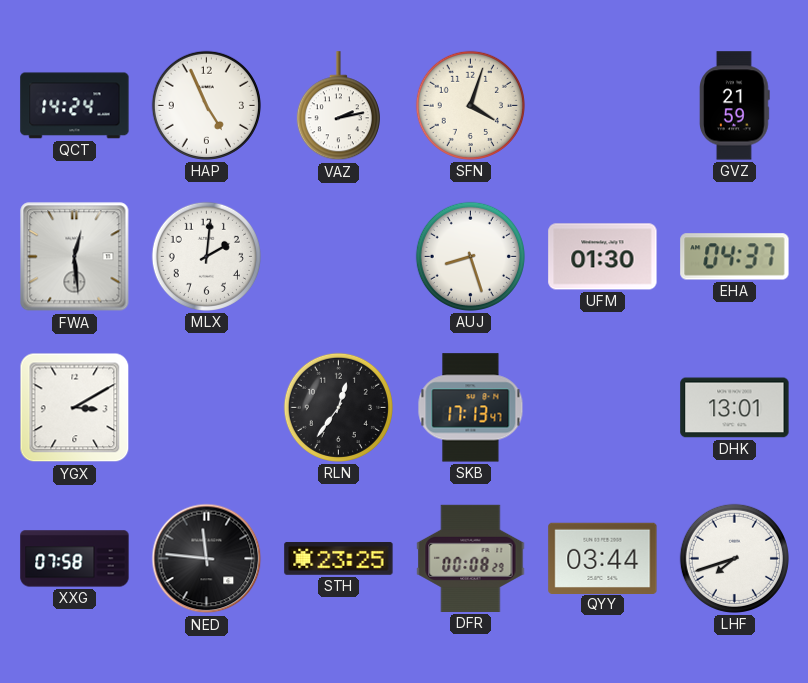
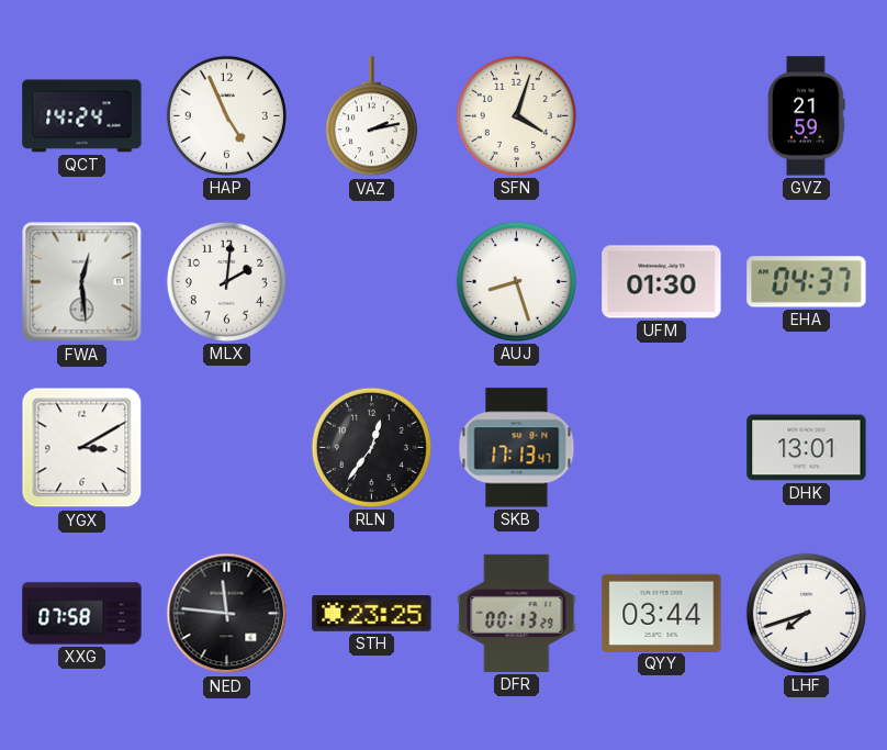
DFR: 00:08 -> 00:13 (517, 613)
